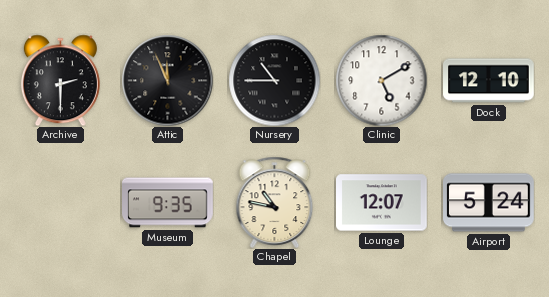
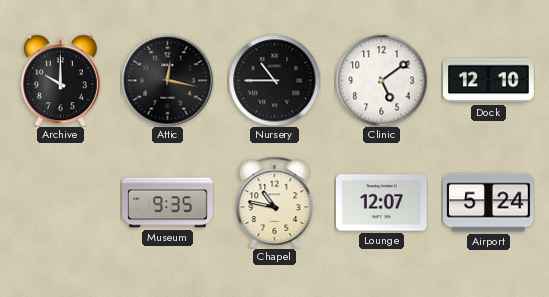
Archive: 2:30 -> 10:00 (60, 80)
Attic: 11:56 -> 12:17 (167, 80)
Clinic: 5:10 -> 5:09 (381, 80)
